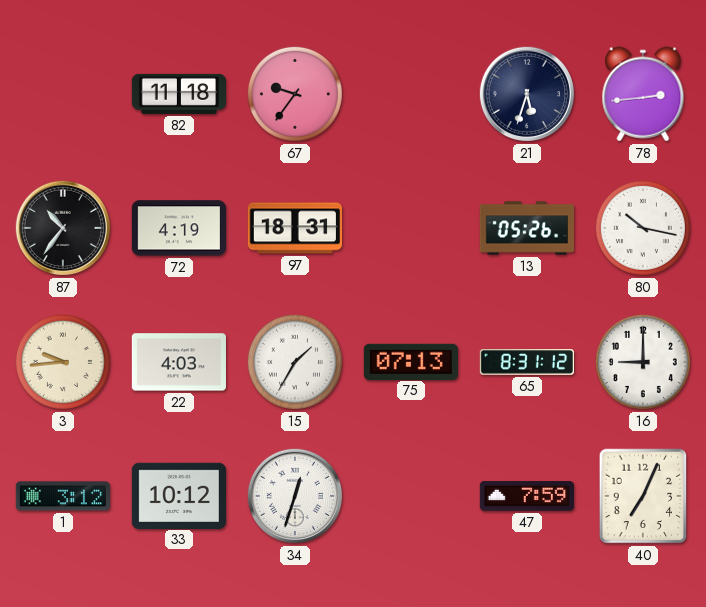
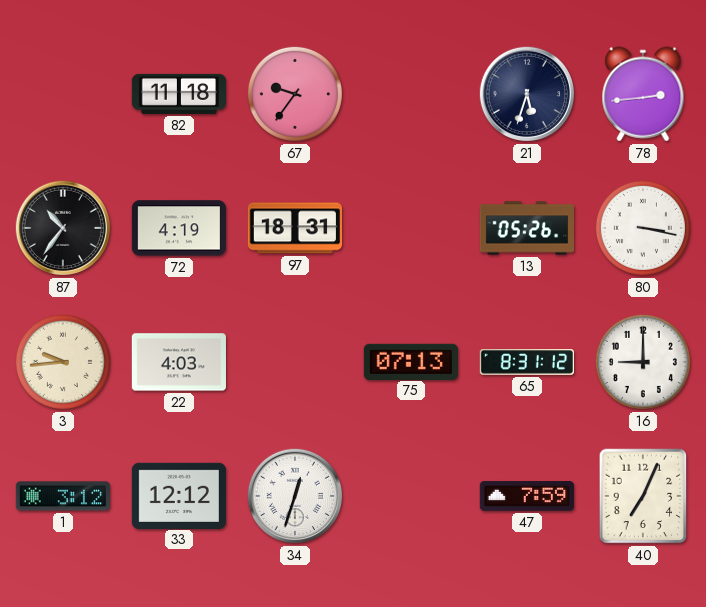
80: 10:17 -> 3:17 (643, 228)
15: 1:35 -> none (295, 362)
33: 10:12 -> 12:12 (179, 495)
